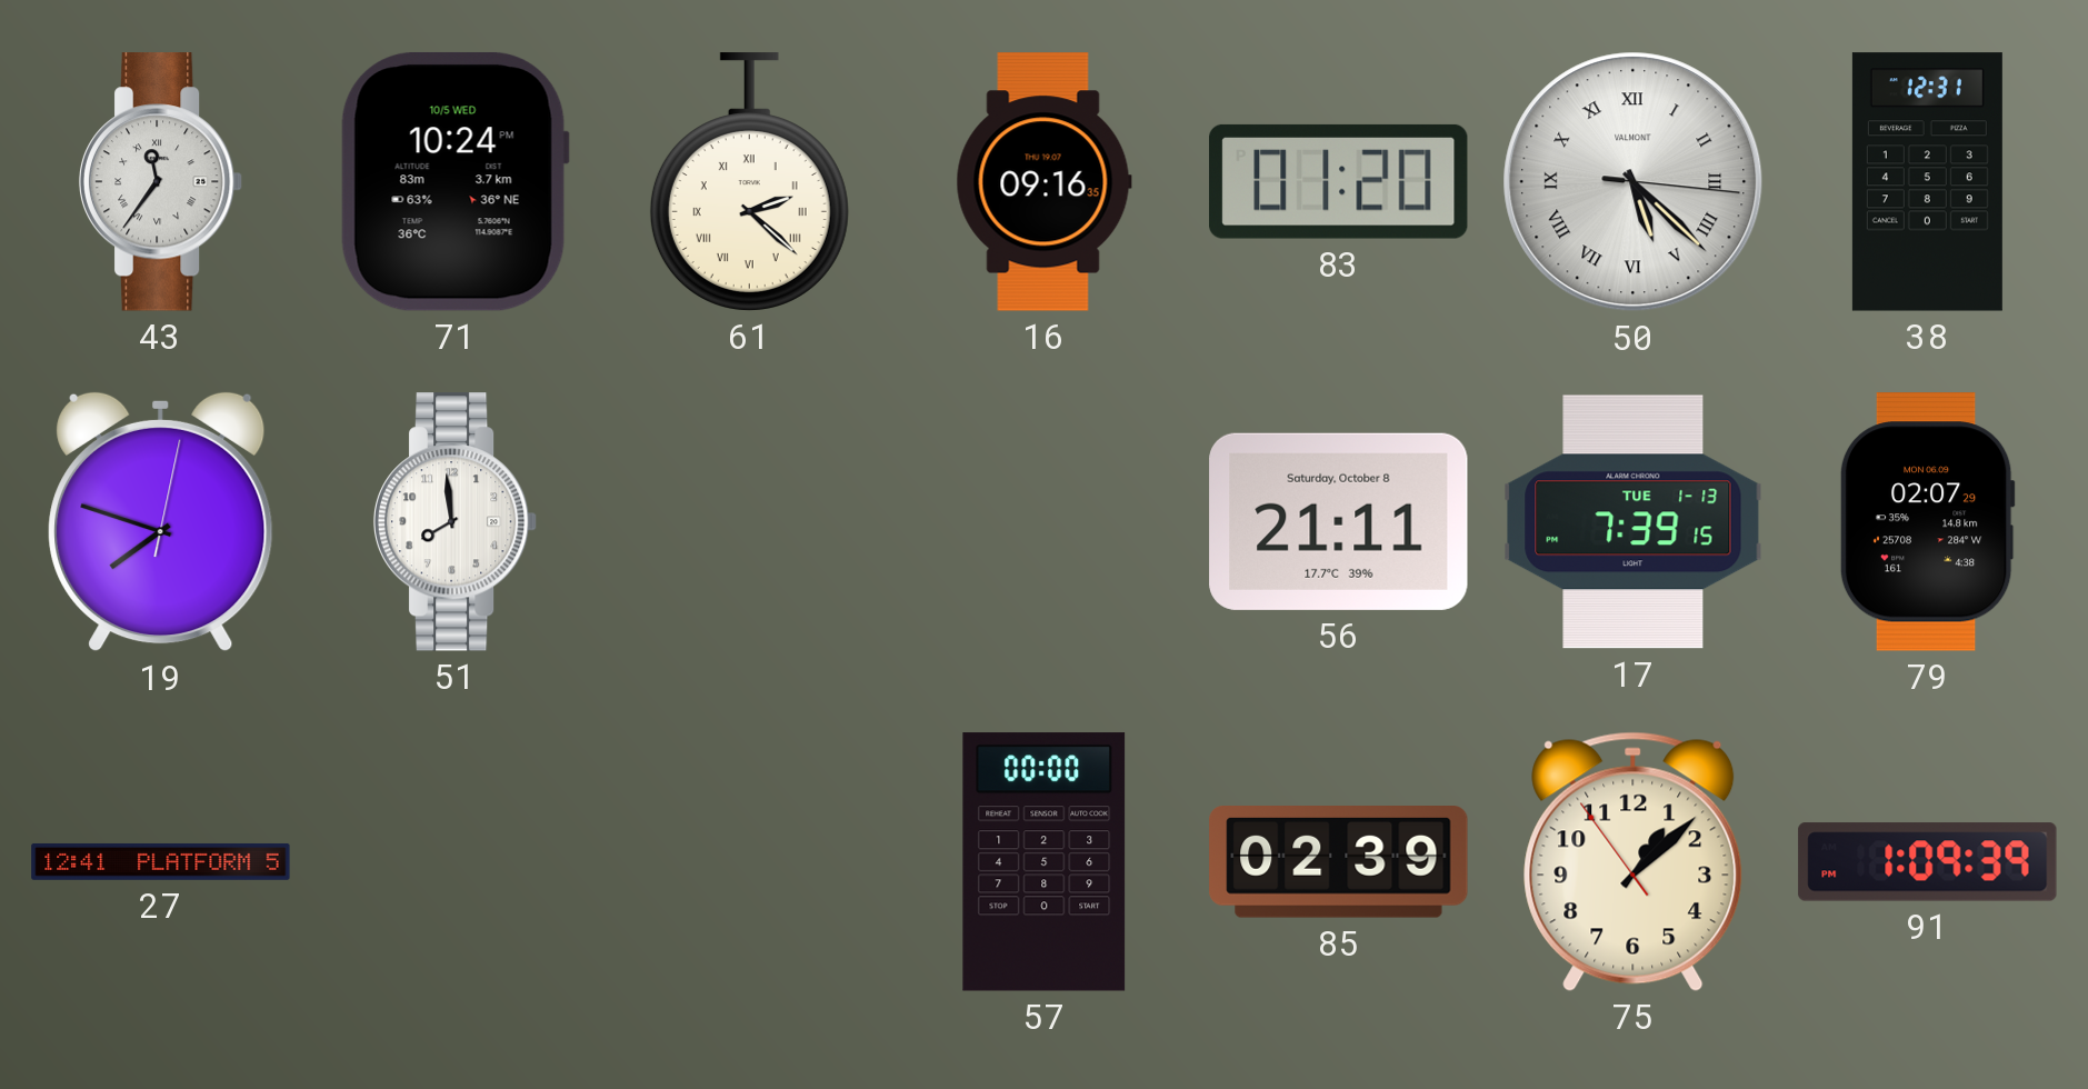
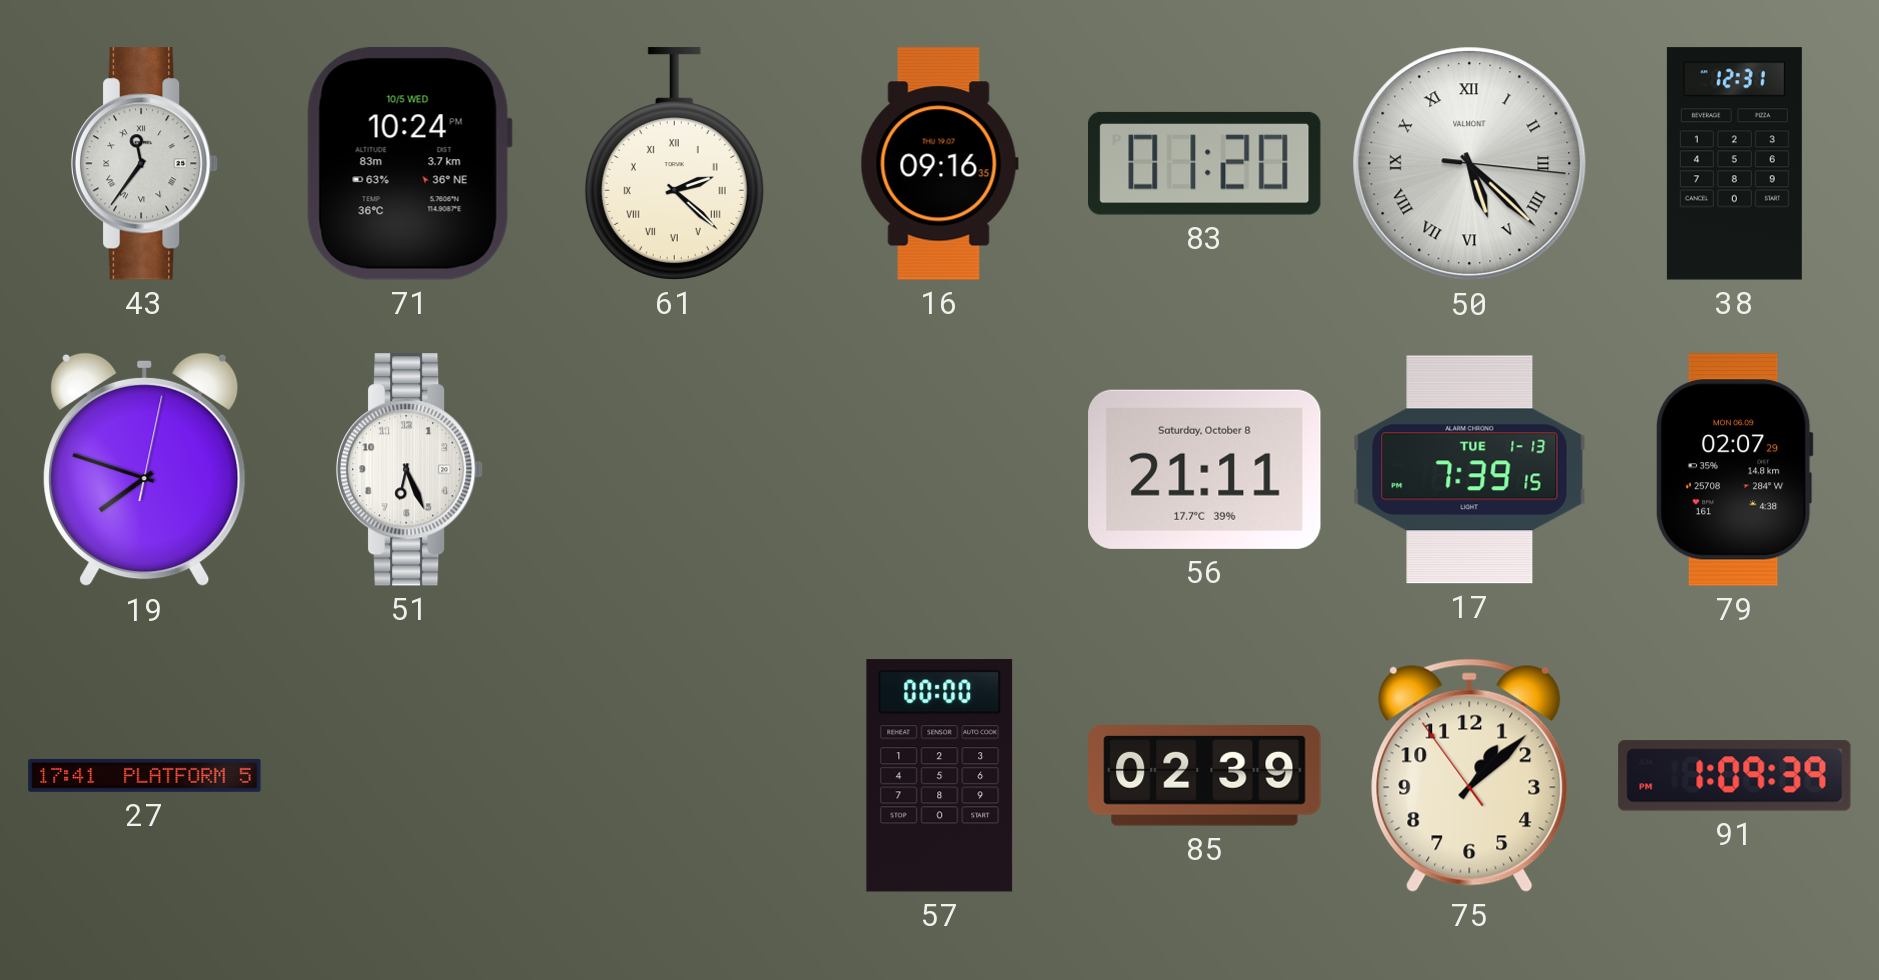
51: 7:59 -> 6:26 (410, 470)
27: 12:41 -> 17:41 (145, 775)
